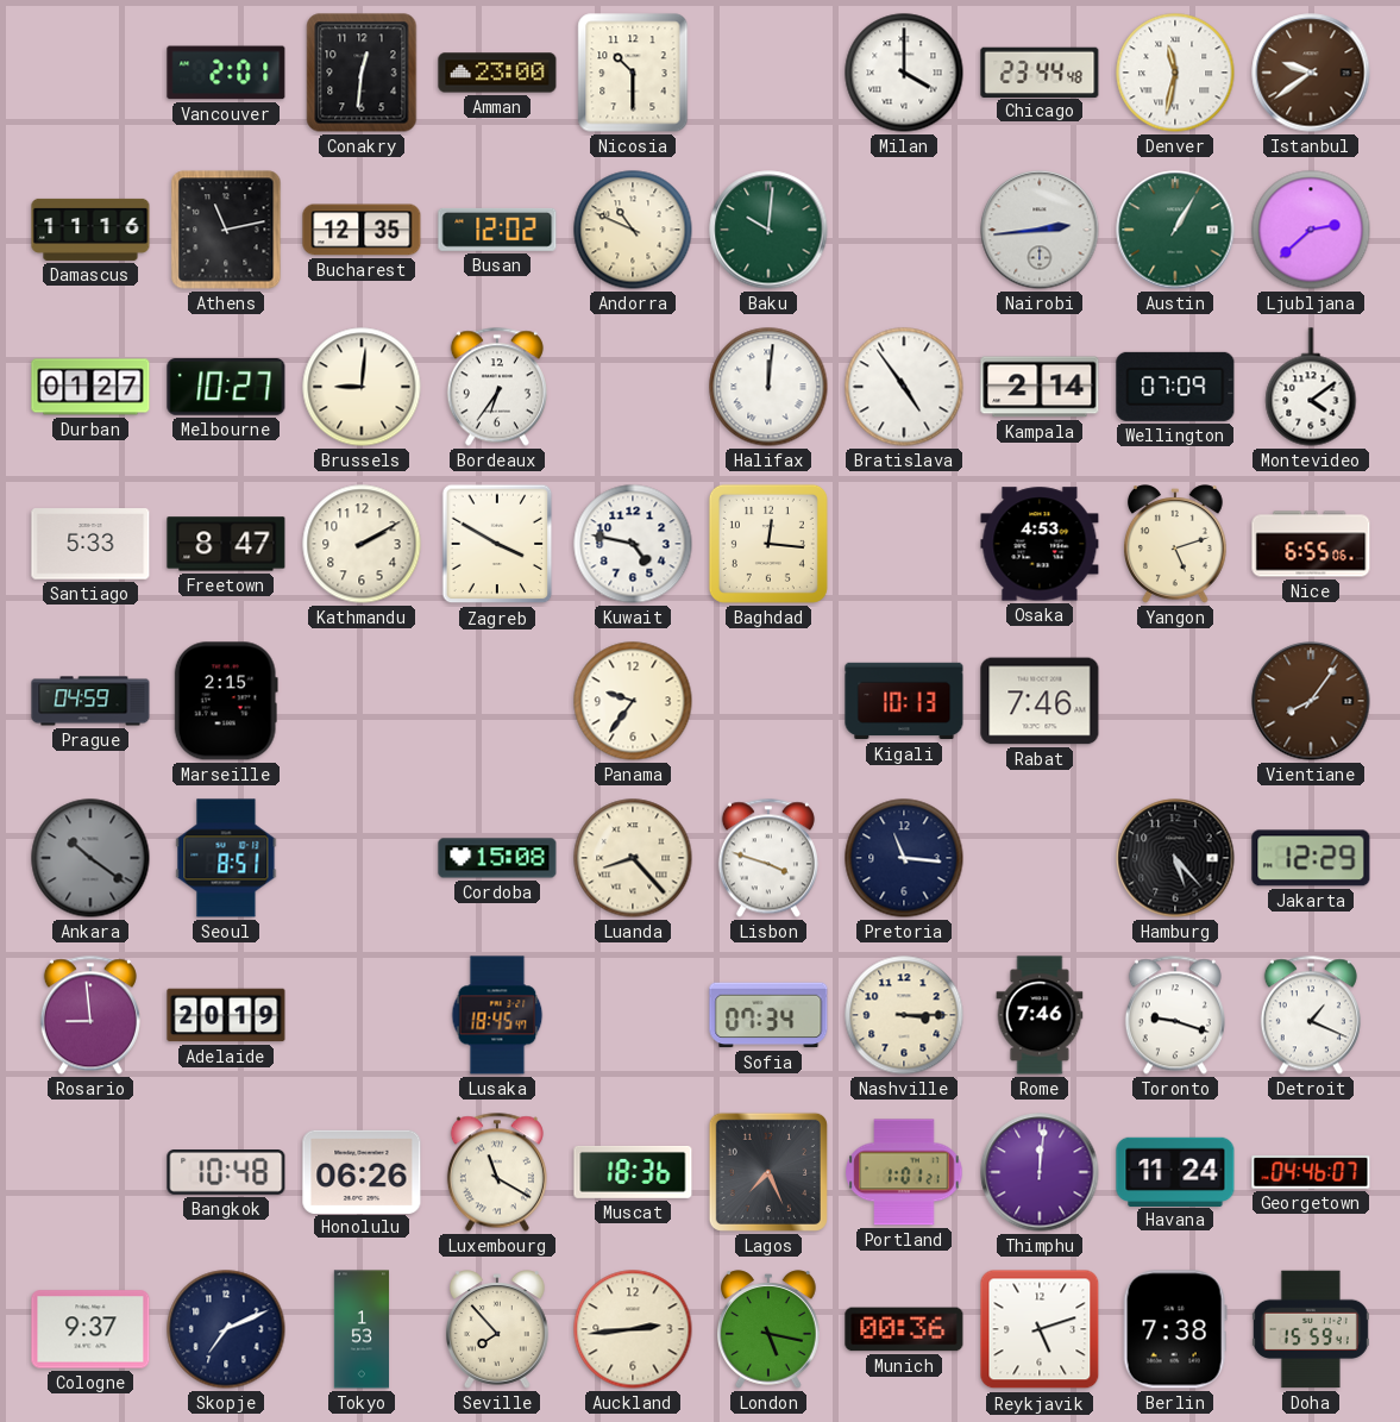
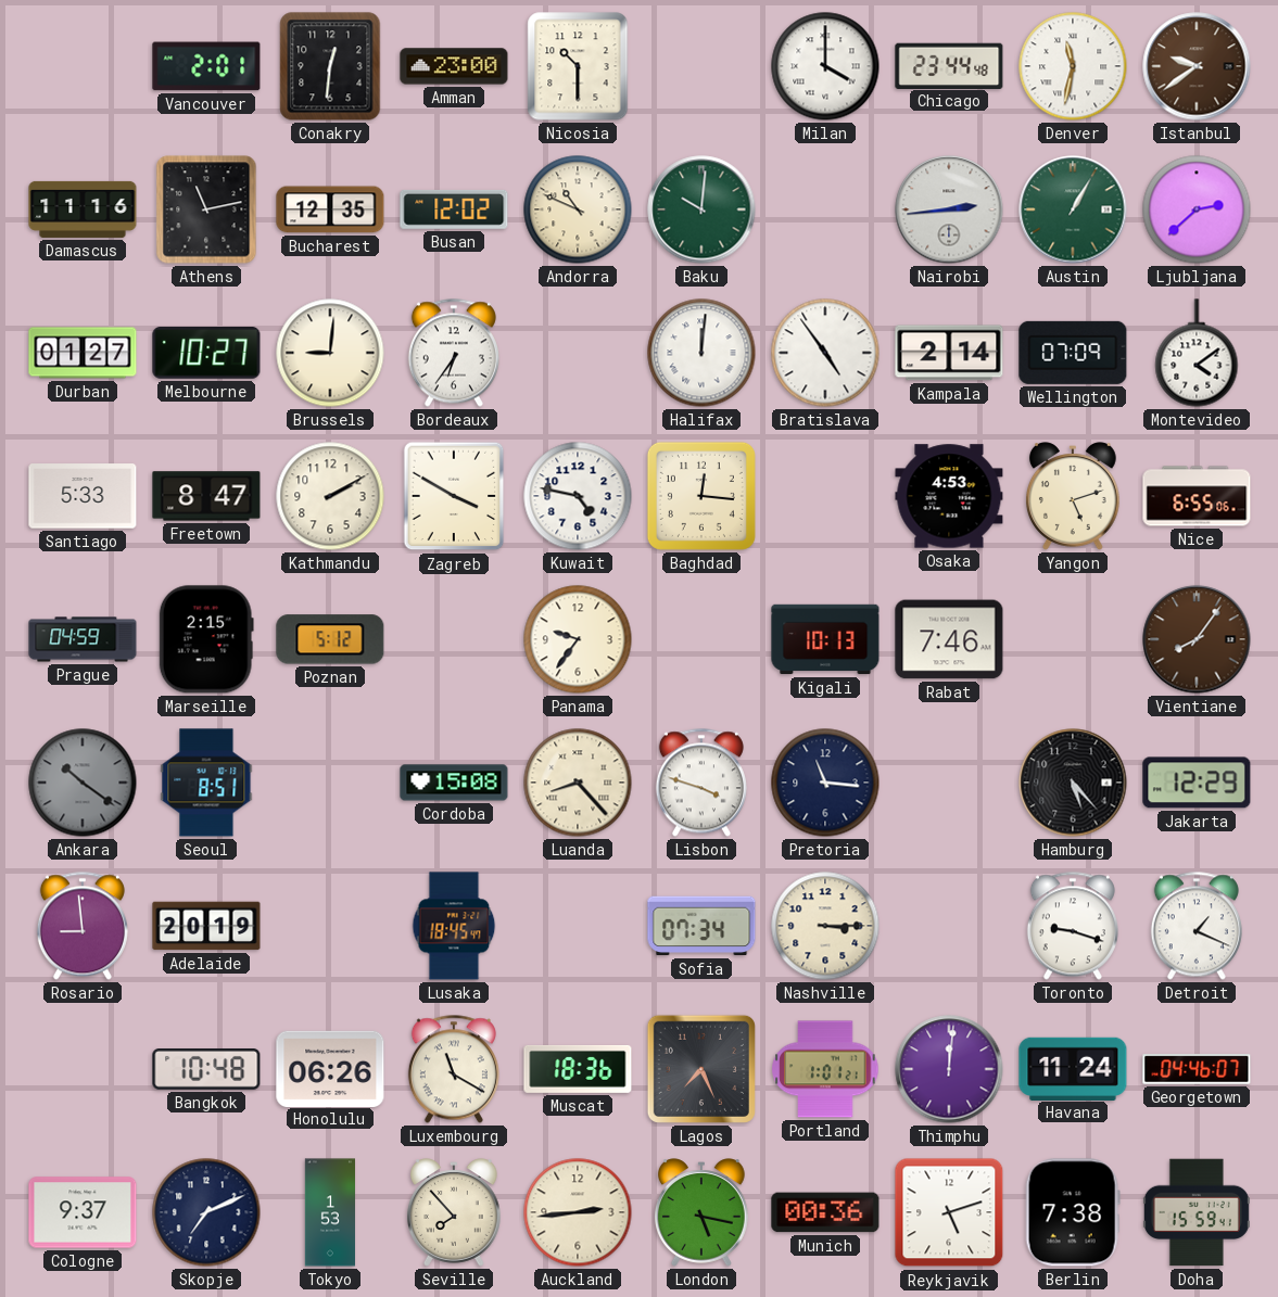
Poznan: none -> 5:12 (330, 639)
Rome: 7:46 -> none (1040, 1015)
